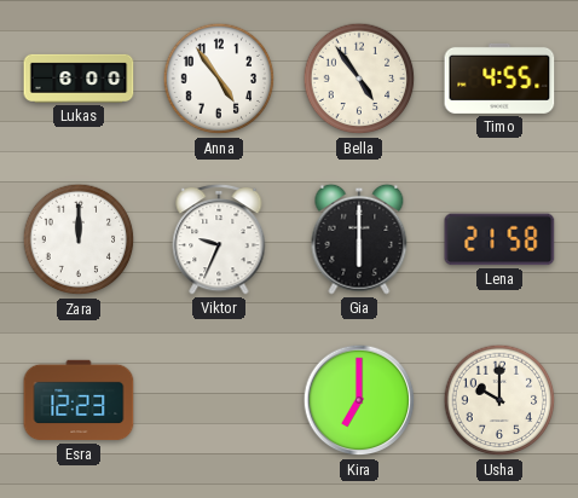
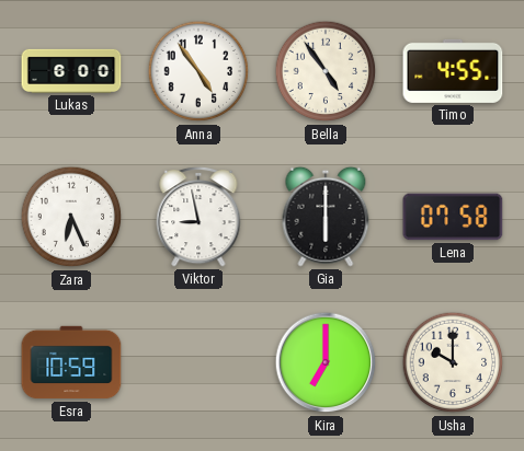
Zara: 12:00 -> 6:26 (71, 217)
Viktor: 9:34 -> 8:58 (198, 217)
Lena: 21:58 -> 07:58 (453, 217)
Esra: 12:23 -> 10:59 (71, 362)
